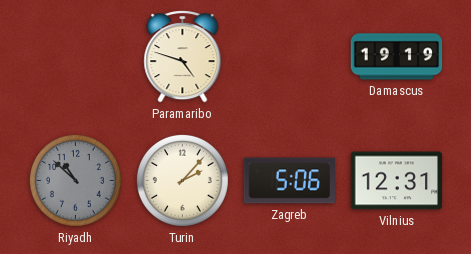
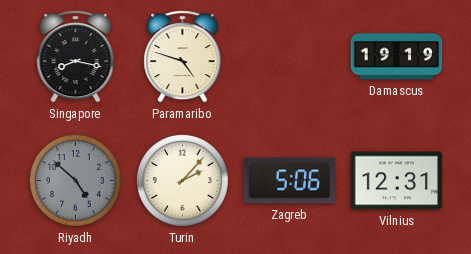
Singapore: none -> 8:17 (76, 57)
Riyadh: 10:52 -> 4:52 (75, 180)
